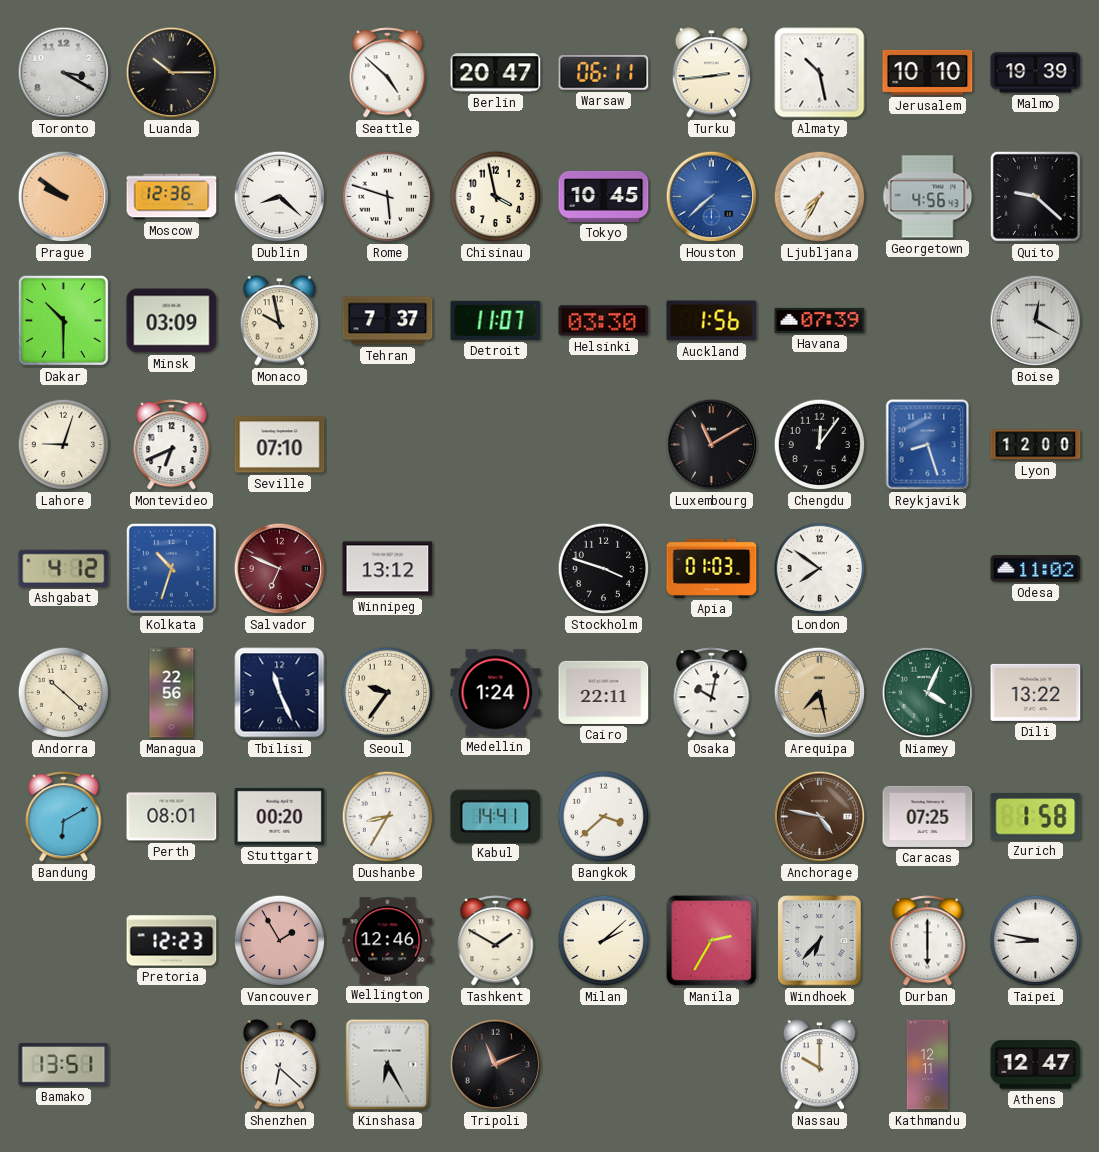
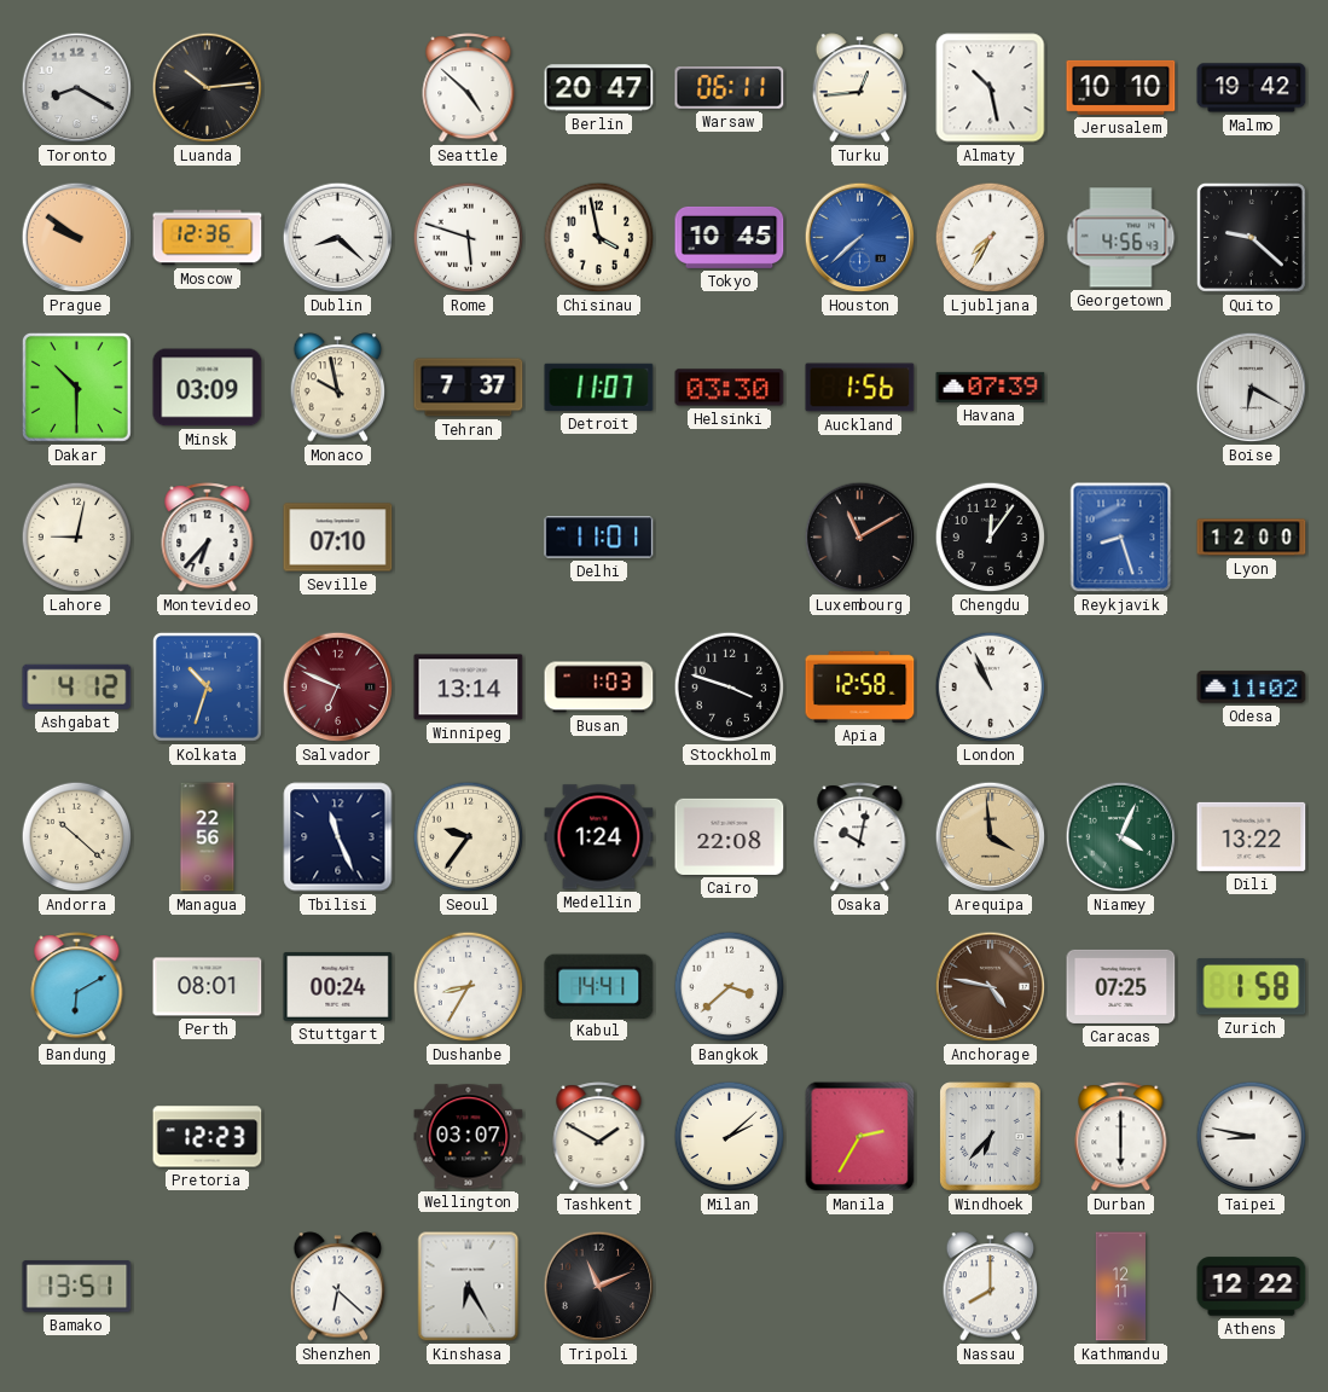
Toronto: 3:20 -> 8:20 (77, 88)
Luanda: 10:15 -> 10:14 (208, 88)
Turku: 2:44 -> 12:44 (860, 88)
Malmo: 19:39 -> 19:42 (1252, 88)
Boise: 12:20 -> 6:20 (1252, 388)
Lahore: 9:03 -> 9:02 (77, 538)
Montevideo: 6:41 -> 6:37 (208, 538)
Delhi: none -> 11:01 (599, 538)
Winnipeg: 13:12 -> 13:14 (469, 688)
Busan: none -> 1:03 (599, 688)
Apia: 01:03 -> 12:58 (860, 686)
London: 7:51 -> 10:56 (991, 688)
Cairo: 22:11 -> 22:08 (730, 836)
Arequipa: 7:28 -> 3:59 (991, 837)
Stuttgart: 00:20 -> 00:24 (338, 986)
Vancouver: 1:55 -> none (280, 941)
Wellington: 12:46 -> 03:07 (469, 1137)
Nassau: 10:00 -> 8:00 (991, 1287)
Athens: 12:47 -> 12:22 (1252, 1287)
